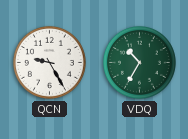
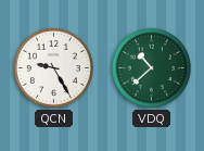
VDQ: 10:35 -> 10:38 (151, 67)
